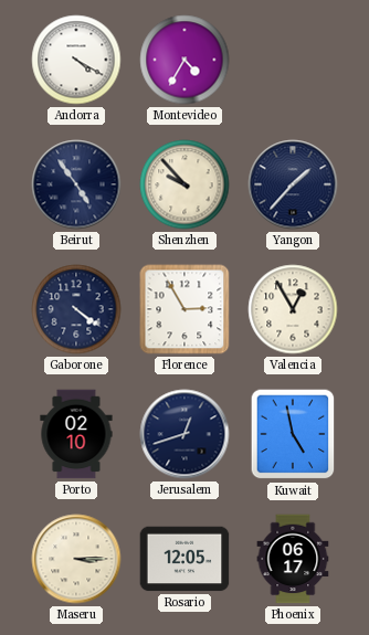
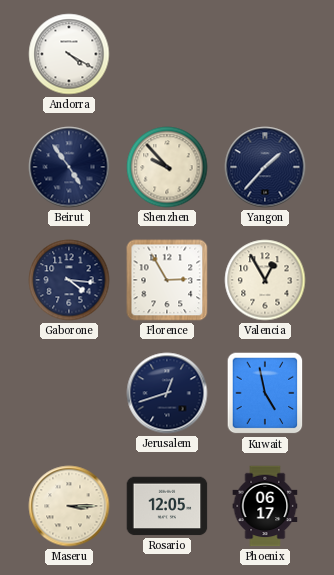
Montevideo: 4:35 -> none (184, 60)
Gaborone: 4:21 -> 4:16 (69, 280)
Porto: 02:10 -> none (76, 434)
